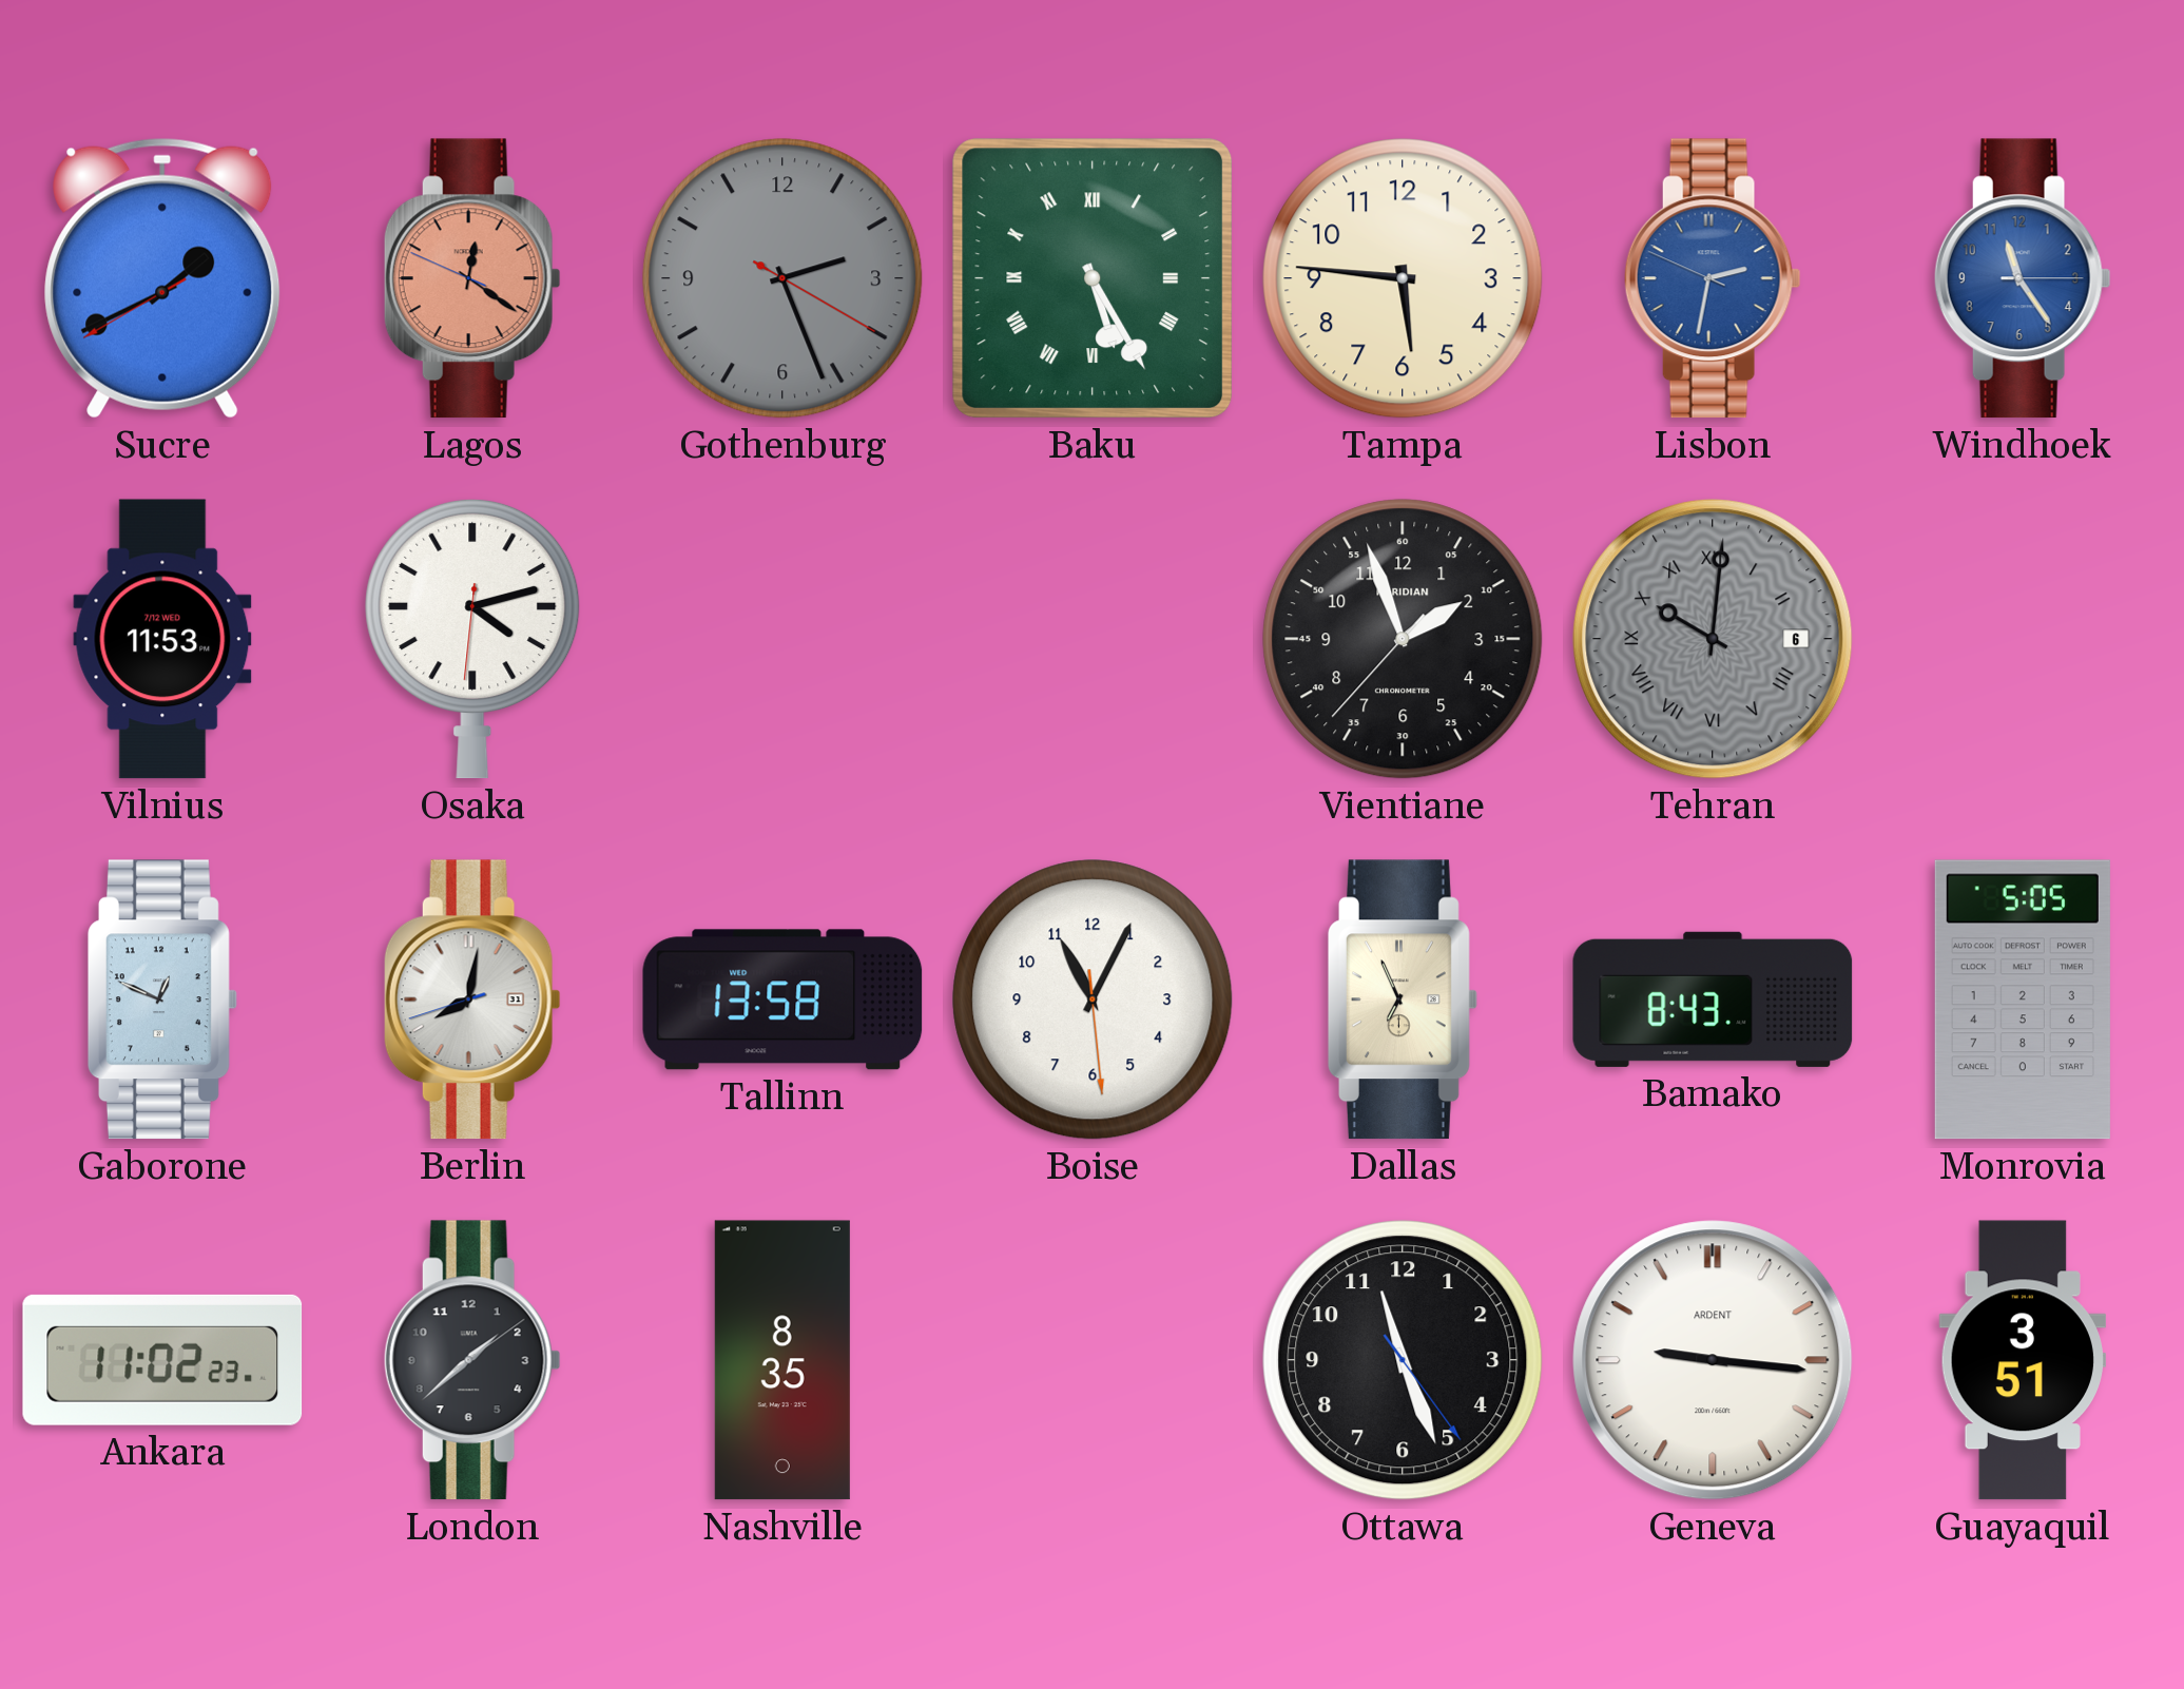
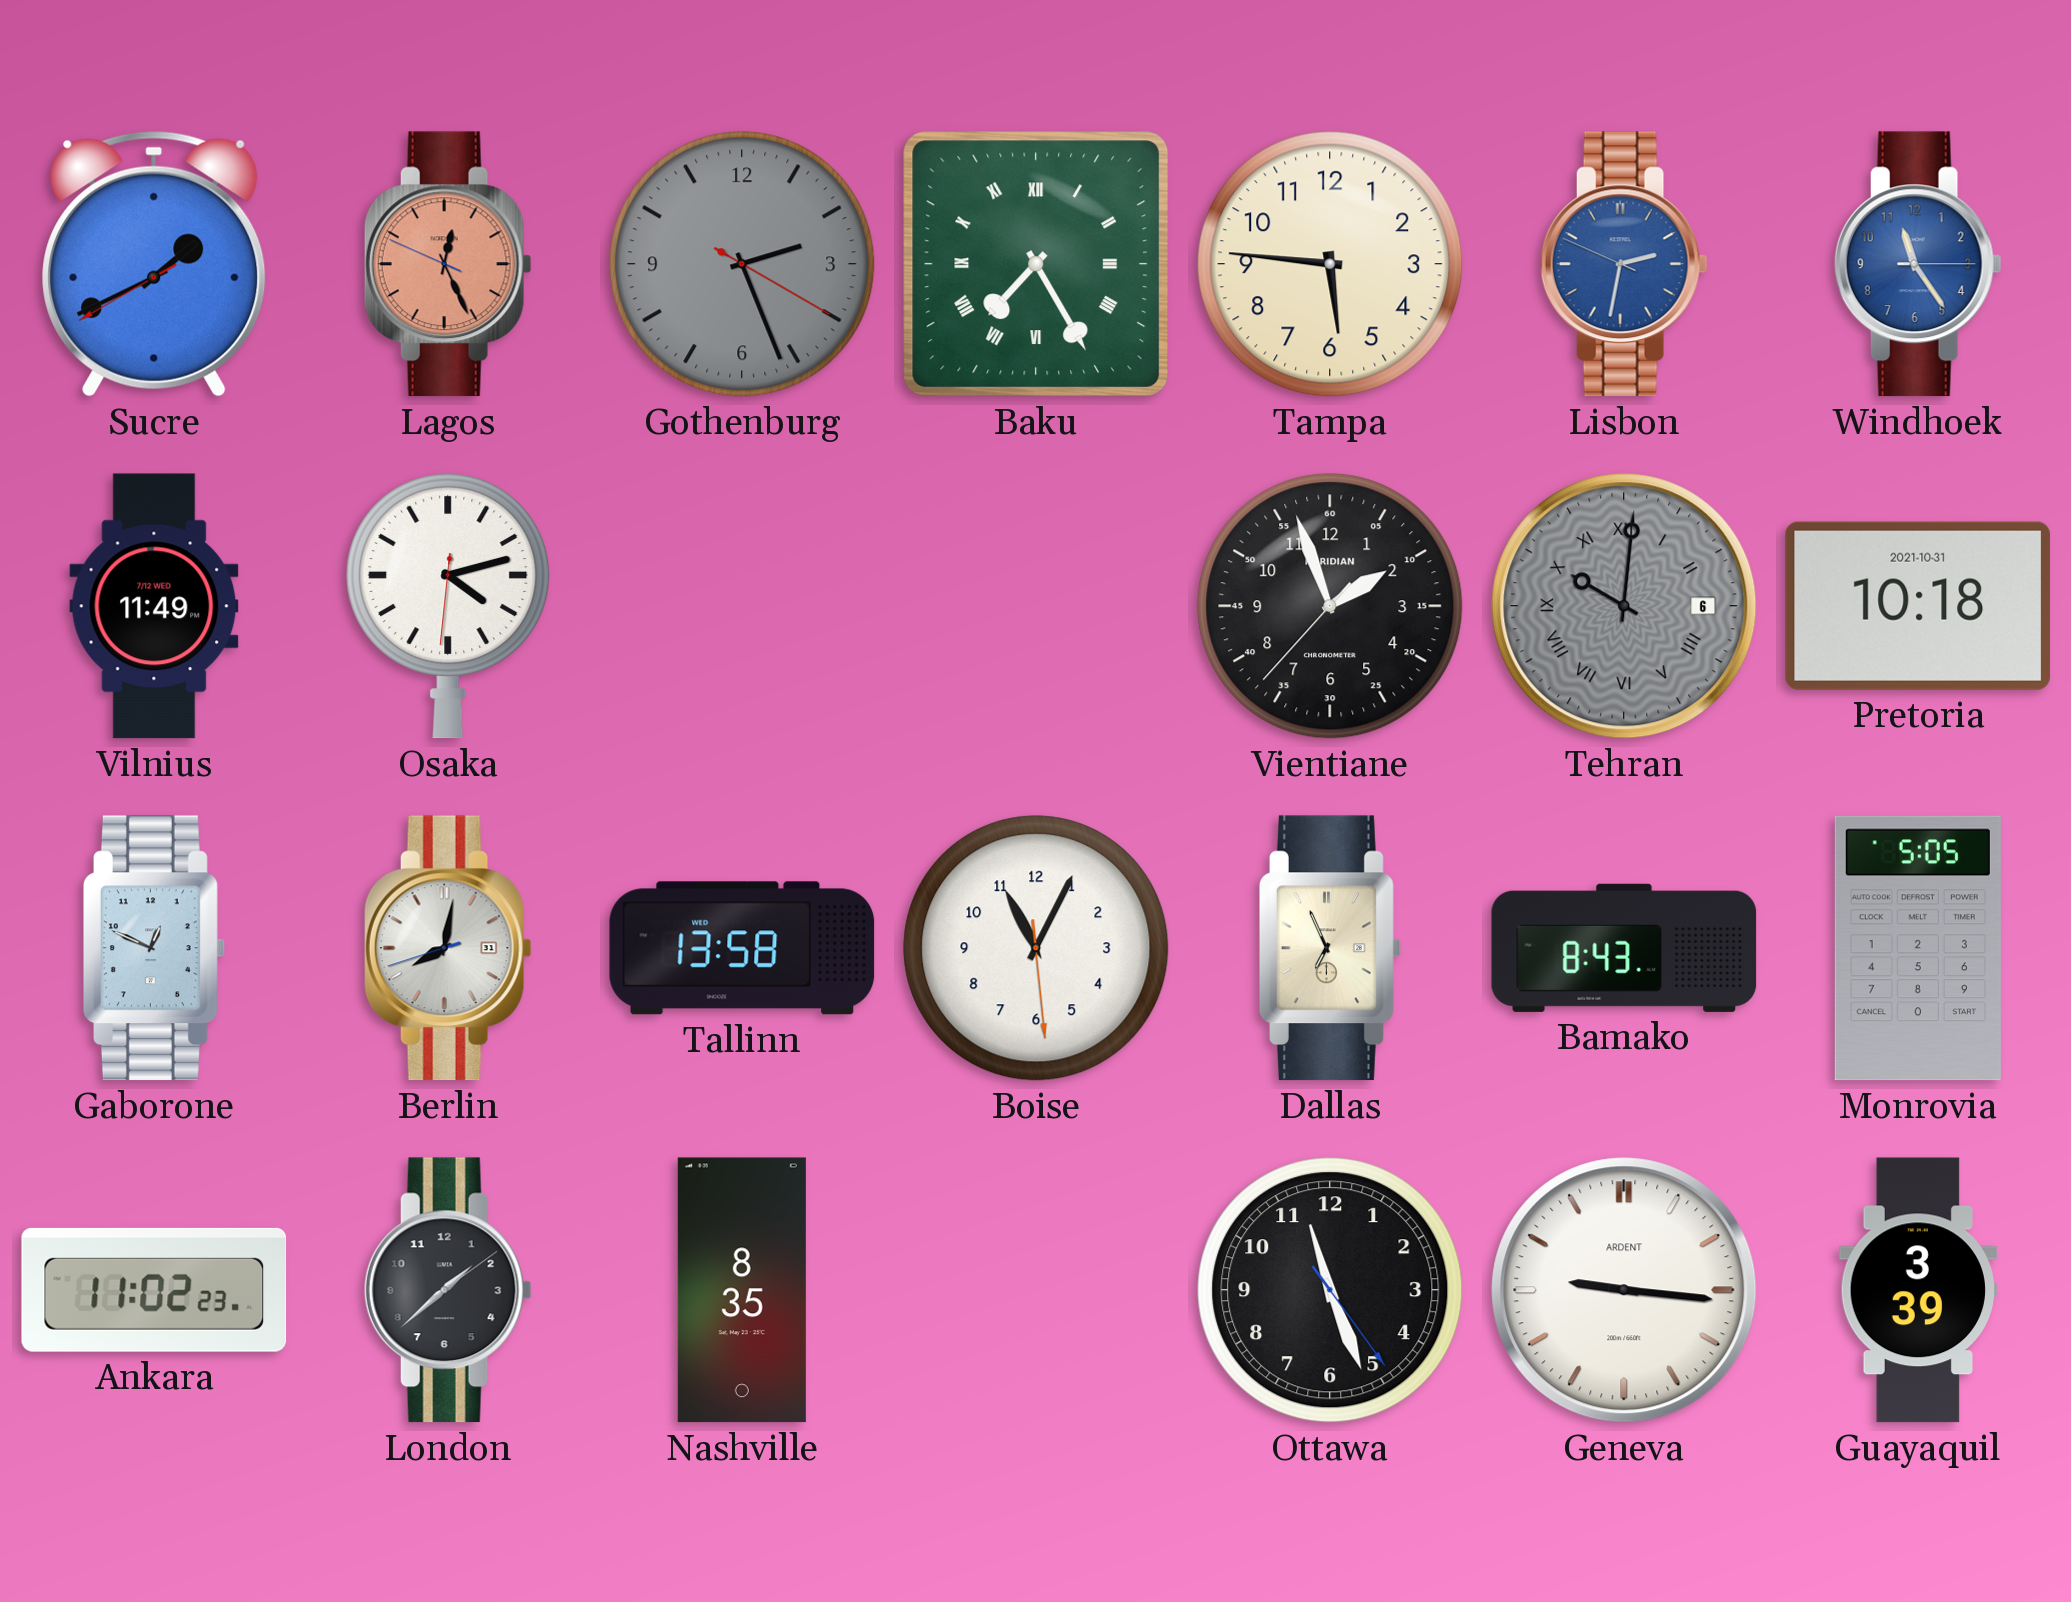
Lagos: 12:20 -> 12:25 (448, 264)
Baku: 5:25 -> 7:25 (1036, 264)
Vilnius: 11:53 -> 11:49 (154, 606)
Pretoria: none -> 10:18 (1918, 606)
Guayaquil: 3:51 -> 3:39 (1917, 1290)
